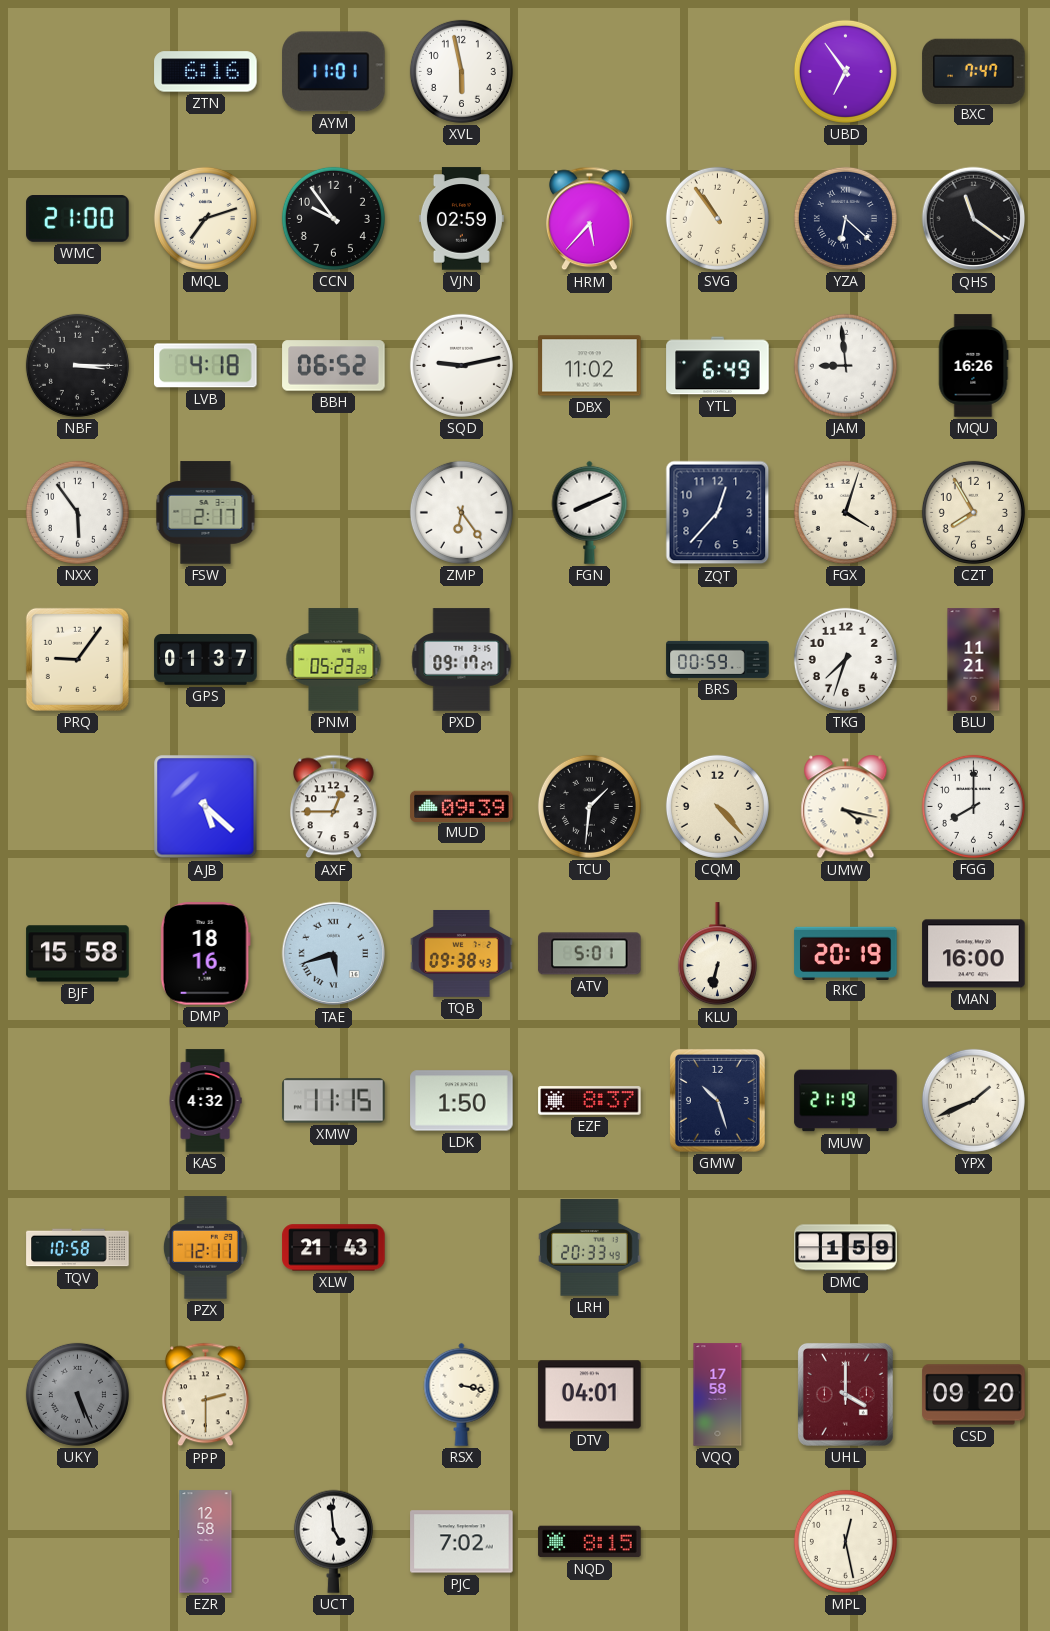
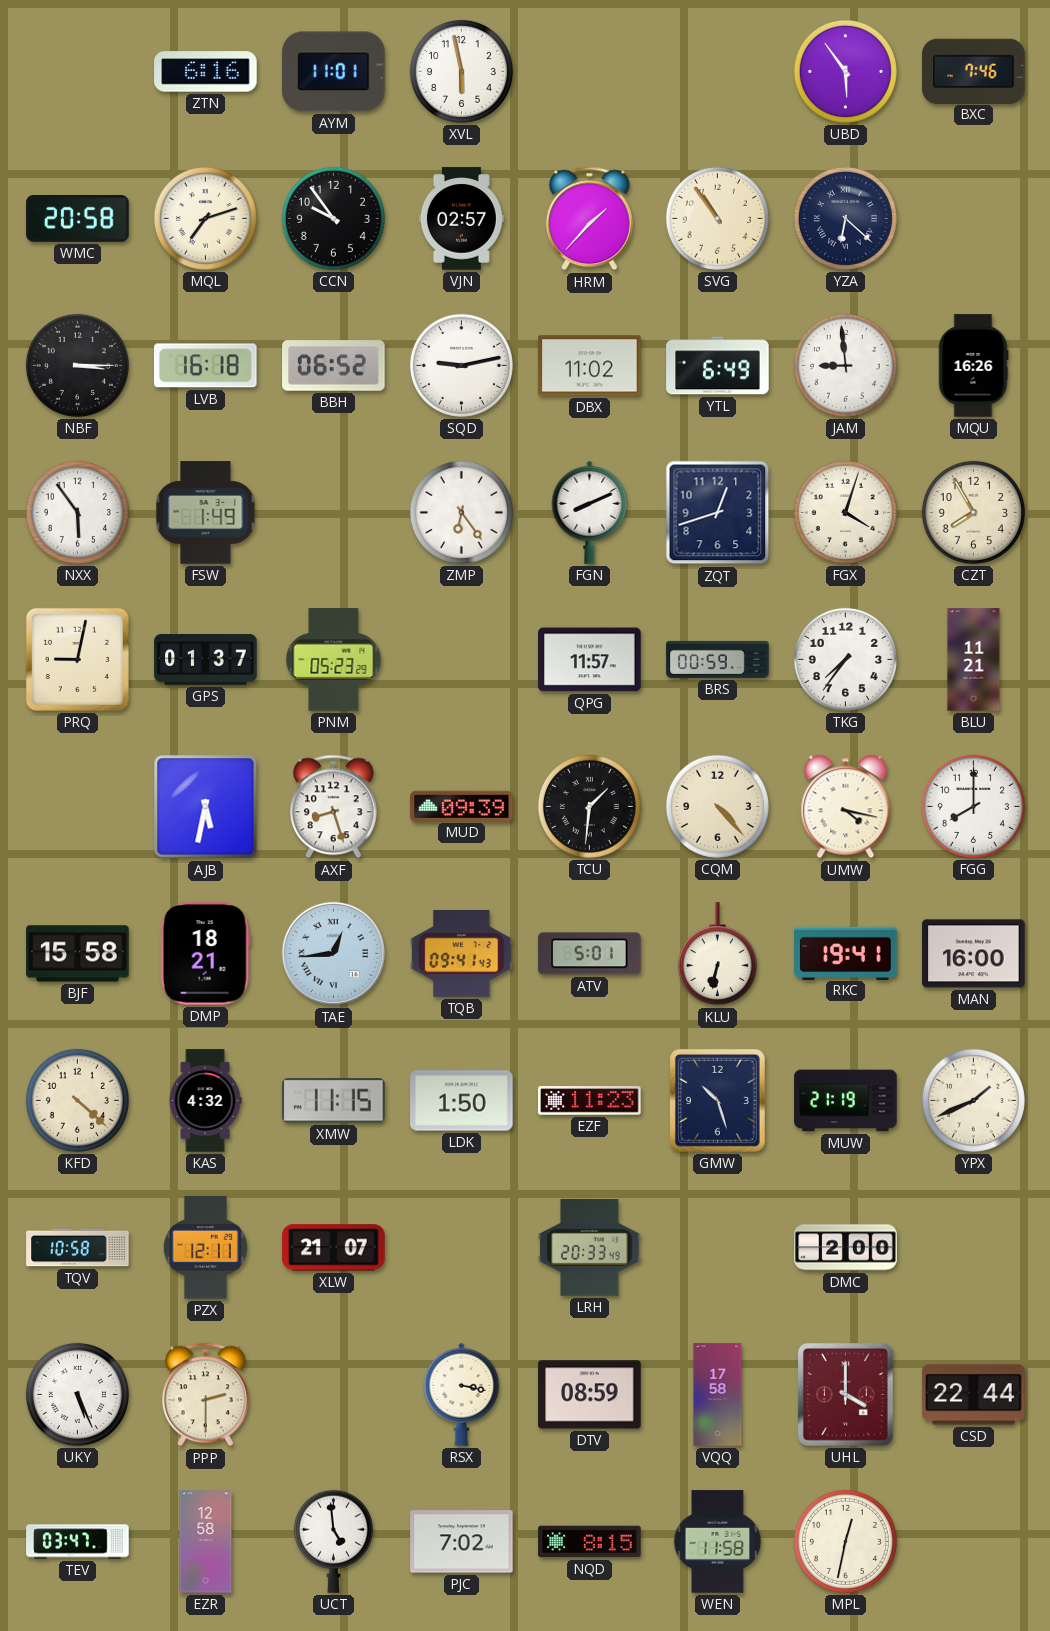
UBD: 6:54 -> 5:54 (845, 71)
BXC: 7:47 -> 7:46 (974, 71)
WMC: 21:00 -> 20:58 (78, 219)
VJN: 02:59 -> 02:57 (461, 219)
HRM: 5:37 -> 1:37 (589, 219)
QHS: 11:21 -> none (974, 219)
LVB: 4:18 -> 16:18 (206, 366)
FSW: 2:17 -> 1:49 (206, 513)
ZQT: 12:37 -> 12:42 (718, 513)
PRQ: 9:06 -> 9:02 (77, 659)
PXD: 09:17 -> none (462, 660)
QPG: none -> 11:57 (590, 660)
TKG: 7:33 -> 7:36 (845, 659)
AJB: 5:22 -> 5:32 (206, 807)
AXF: 12:45 -> 8:27 (333, 807)
DMP: 18:16 -> 18:21 (205, 954)
TAE: 5:42 -> 12:44 (334, 954)
TQB: 09:38 -> 09:41 (462, 953)
RKC: 20:19 -> 19:41 (846, 953)
KFD: none -> 4:22 (77, 1100)
EZF: 8:37 -> 11:23 (590, 1101)
XLW: 21:43 -> 21:07 (334, 1248)
DMC: 1:59 -> 2:00 (846, 1248)
UKY dial: grey -> white (77, 1394)
DTV: 04:01 -> 08:59 (590, 1395)
CSD: 09:20 -> 22:44 (974, 1395)
TEV: none -> 03:47 (78, 1542)
WEN: none -> 11:58 (718, 1542)
MPL: 12:28 -> 12:32 (845, 1541)
